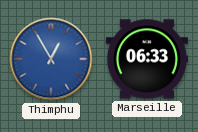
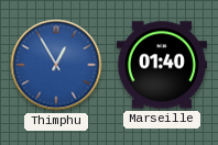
Marseille: 06:33 -> 01:40 (162, 65)
